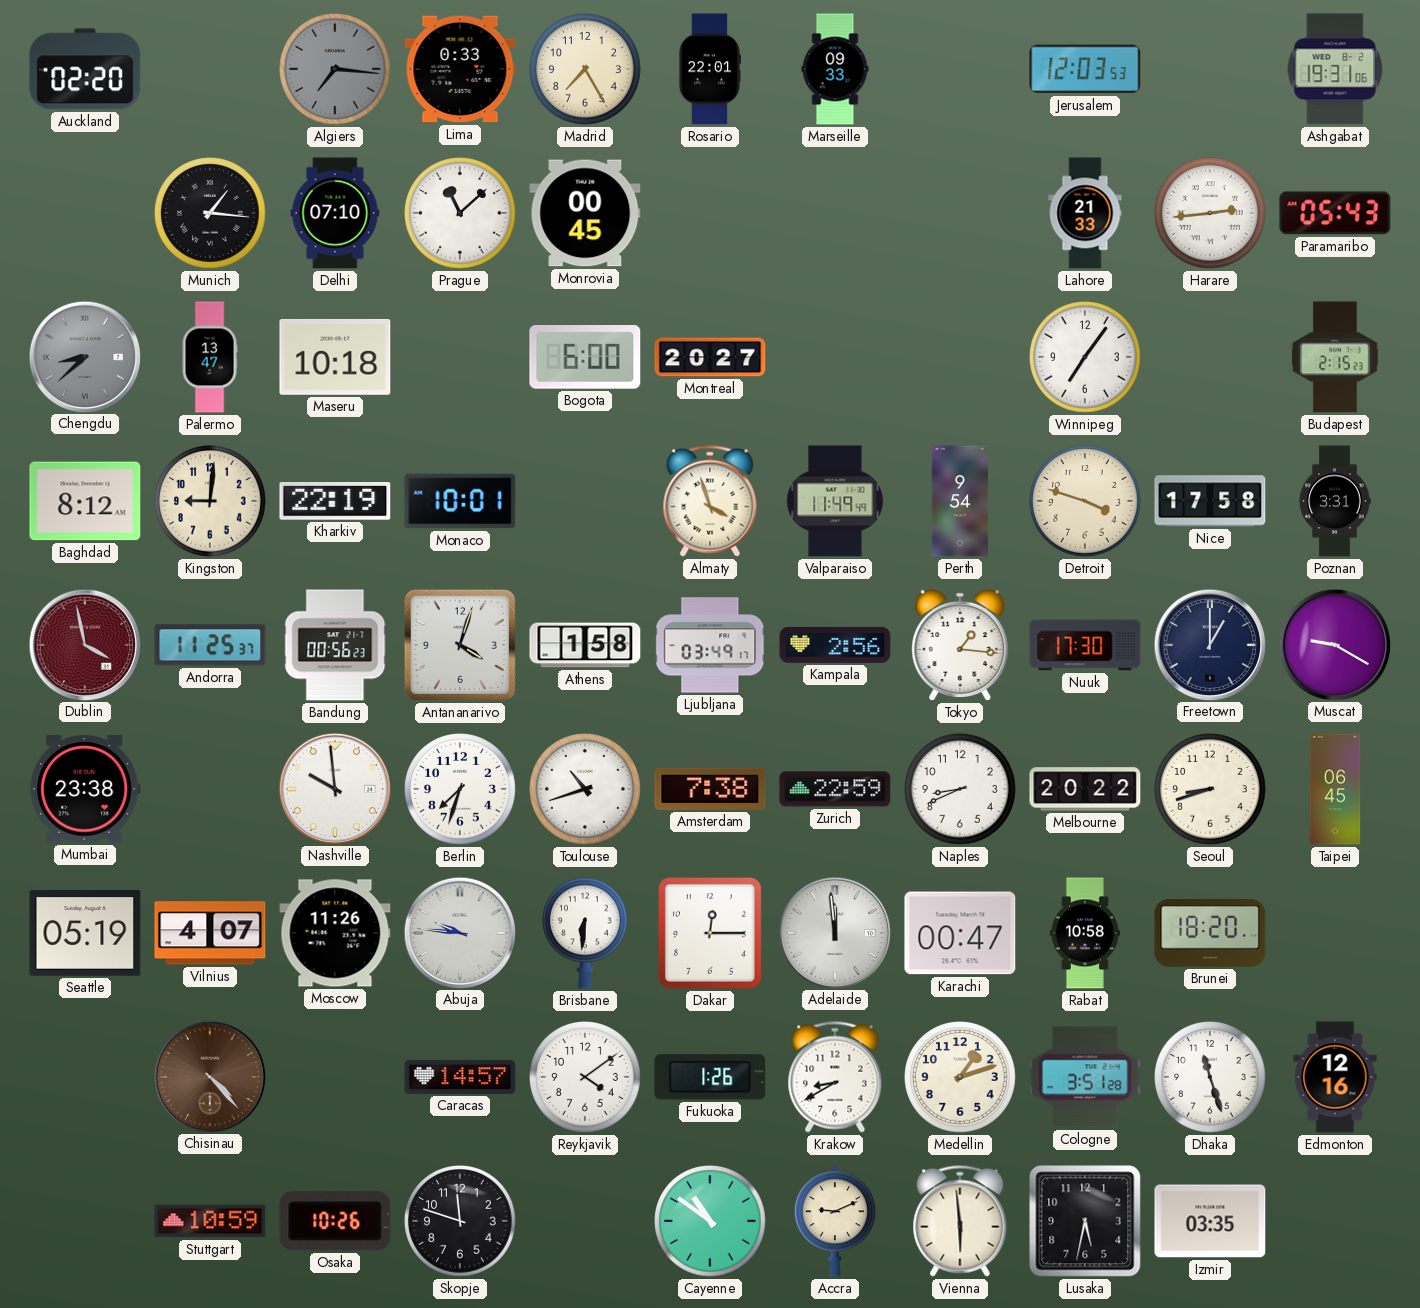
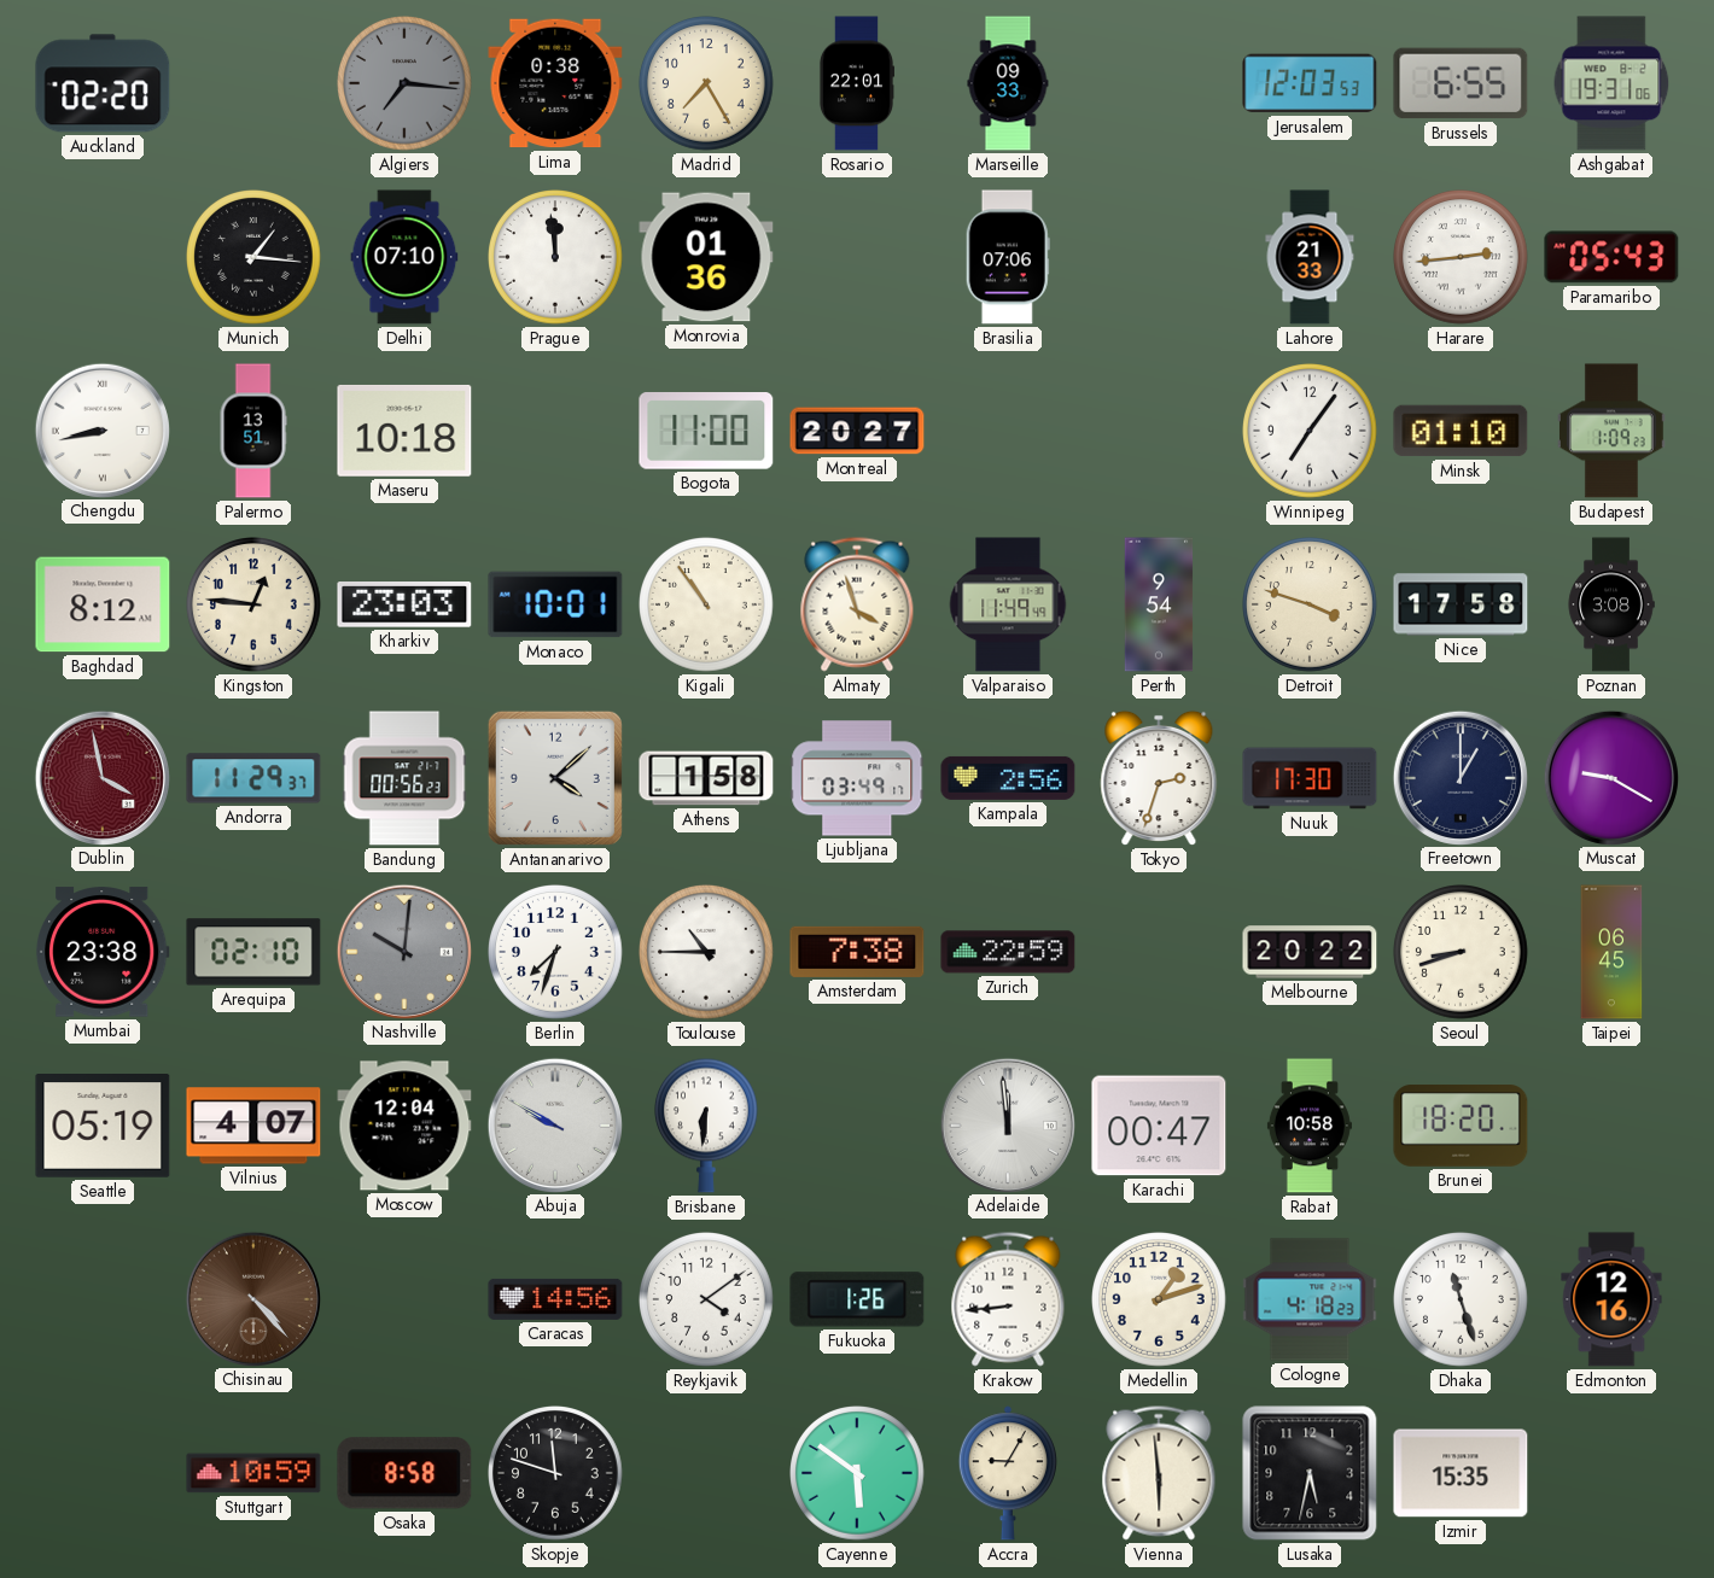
Lima: 0:33 -> 0:38 (555, 83)
Brussels: none -> 6:55 (1461, 83)
Prague: 11:08 -> 11:59 (556, 258)
Monrovia: 00:45 -> 01:36 (706, 257)
Brasilia: none -> 07:06 (1008, 257)
Chengdu: 8:38 -> 8:43 (101, 429)
Chengdu dial: grey -> white (101, 429)
Palermo: 13:47 -> 13:51 (253, 431)
Bogota: 6:00 -> 11:00 (706, 432)
Minsk: none -> 01:10 (1461, 431)
Budapest: 2:15 -> 1:09 (1613, 431)
Kingston: 9:01 -> 12:46 (255, 606)
Kharkiv: 22:19 -> 23:03 (404, 604)
Kigali: none -> 10:54 (707, 606)
Poznan: 3:31 -> 3:08 (1611, 604)
Andorra: 11:25 -> 11:29 (253, 778)
Antananarivo: 4:03 -> 4:08 (555, 778)
Tokyo: 1:16 -> 2:33 (1159, 778)
Arequipa: none -> 02:10 (253, 952)
Nashville: 9:59 -> 10:01 (403, 951)
Nashville dial: white -> grey (403, 951)
Toulouse: 10:42 -> 10:45 (707, 953)
Naples: 8:41 -> none (961, 790)
Moscow: 11:26 -> 12:04 (404, 1126)
Abuja: 9:46 -> 9:50 (554, 1124)
Dakar: 12:15 -> none (710, 933)
Caracas: 14:57 -> 14:56 (555, 1299)
Krakow: 8:40 -> 8:44 (1008, 1299)
Cologne: 3:51 -> 4:18 (1310, 1299)
Osaka: 10:26 -> 8:58 (404, 1473)
Cayenne: 10:51 -> 5:51 (858, 1474)
Accra: 9:11 -> 9:05 (1008, 1473)
Izmir: 03:35 -> 15:35 (1461, 1473)
